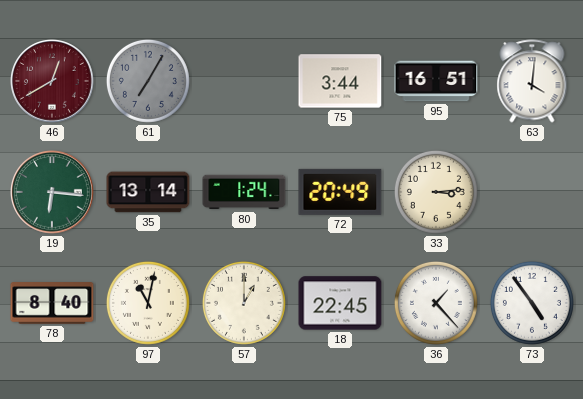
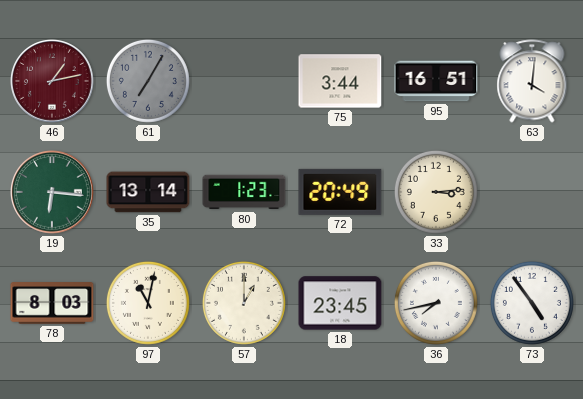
46: 12:40 -> 1:13 (53, 82)
80: 1:24 -> 1:23 (244, 192)
78: 8:40 -> 8:03 (52, 303)
18: 22:45 -> 23:45 (340, 303)
36: 1:23 -> 7:43 (436, 303)
